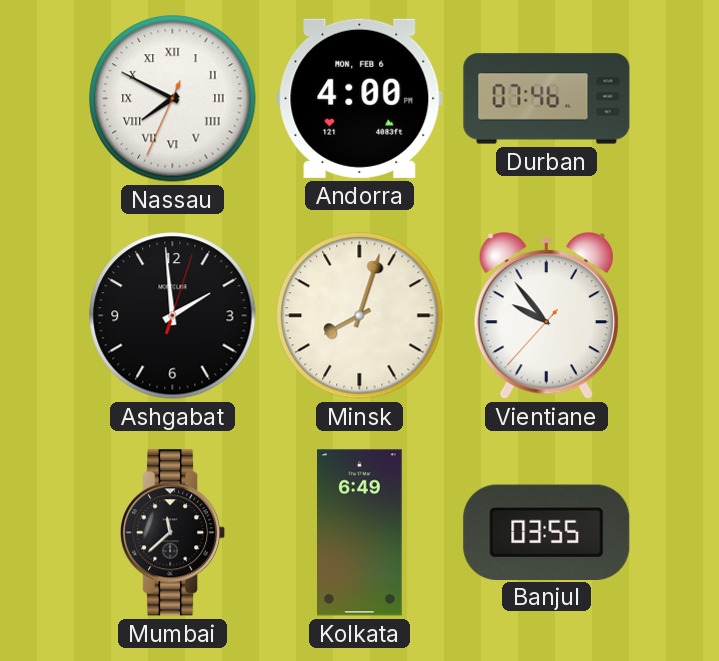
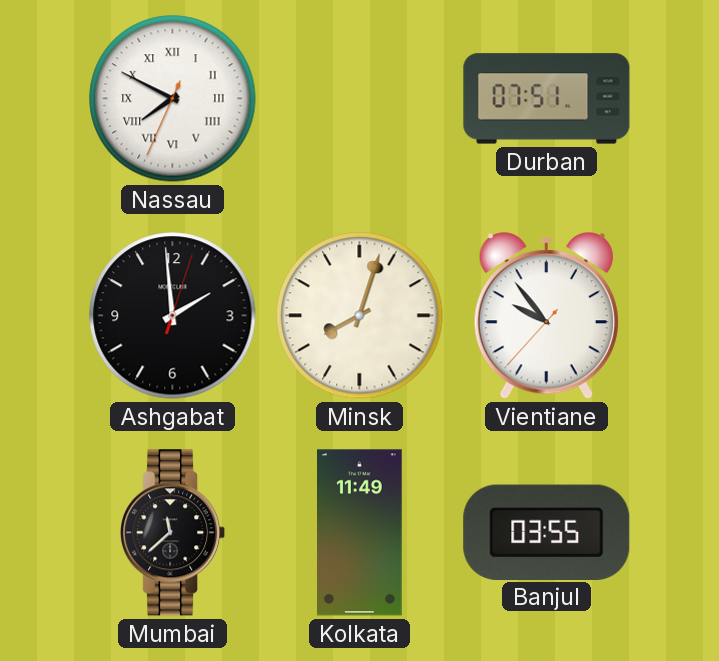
Andorra: 4:00 -> none (360, 98)
Durban: 07:46 -> 07:51 (547, 99)
Kolkata: 6:49 -> 11:49 (360, 533)
